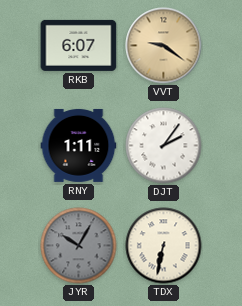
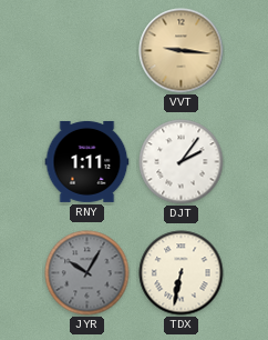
RKB: 6:07 -> none (79, 45)
VVT: 9:21 -> 9:16 (182, 51)
